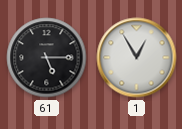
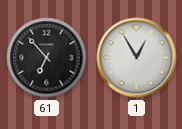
61: 5:15 -> 6:53 (47, 58)
